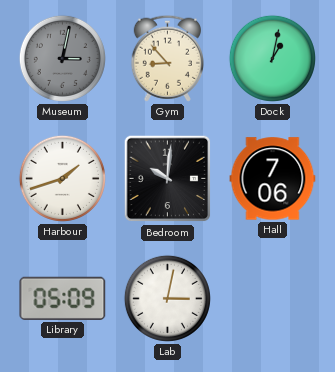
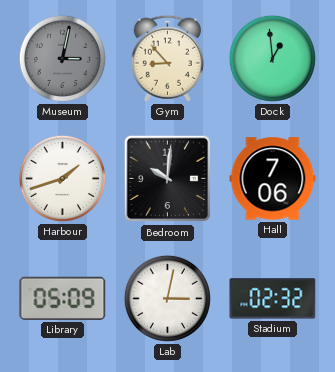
Dock: 1:02 -> 12:59 (272, 58)
Stadium: none -> 02:32 (273, 299)
